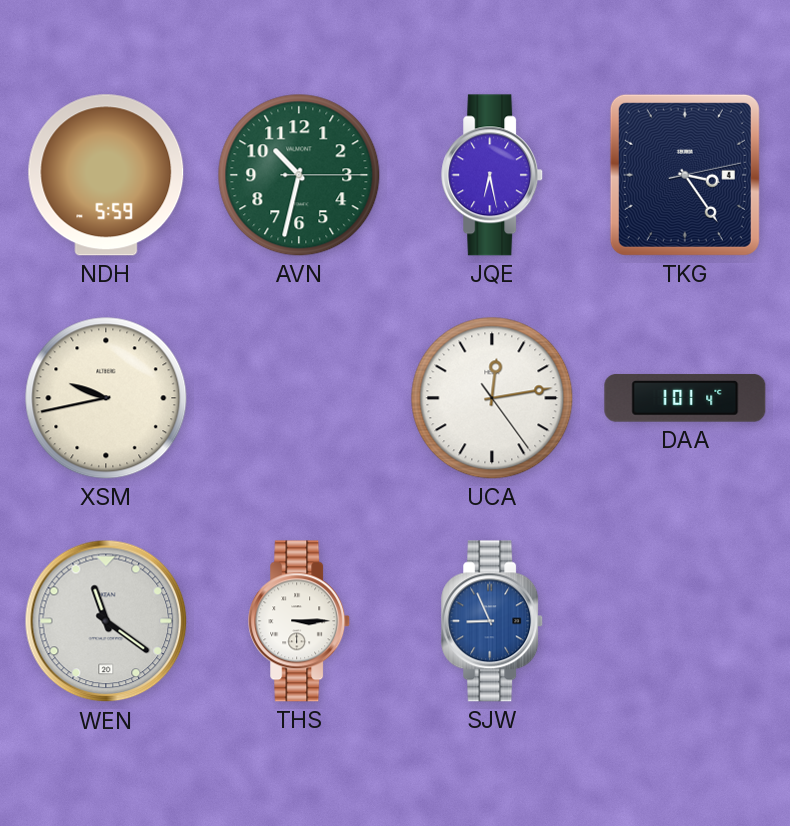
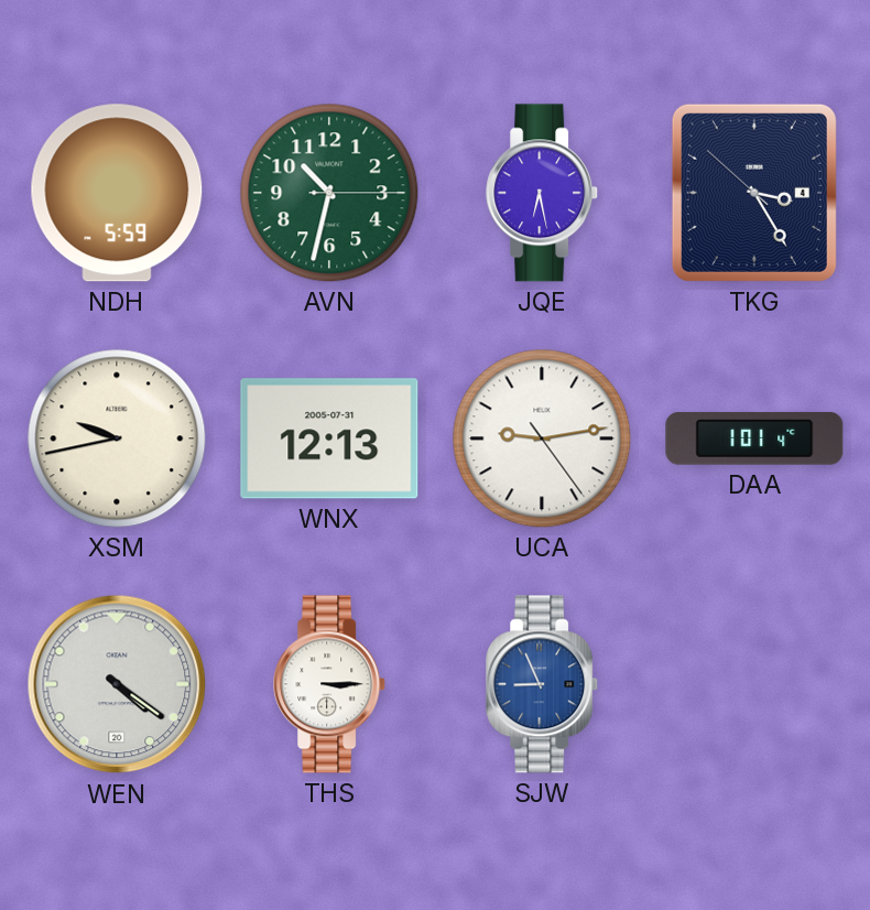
TKG: 3:24:13 -> 3:24:52 (754, 193)
WNX: none -> 12:13 (329, 438)
UCA: 12:13 -> 9:13 (542, 438)
WEN: 11:21 -> 4:21 (117, 684)
